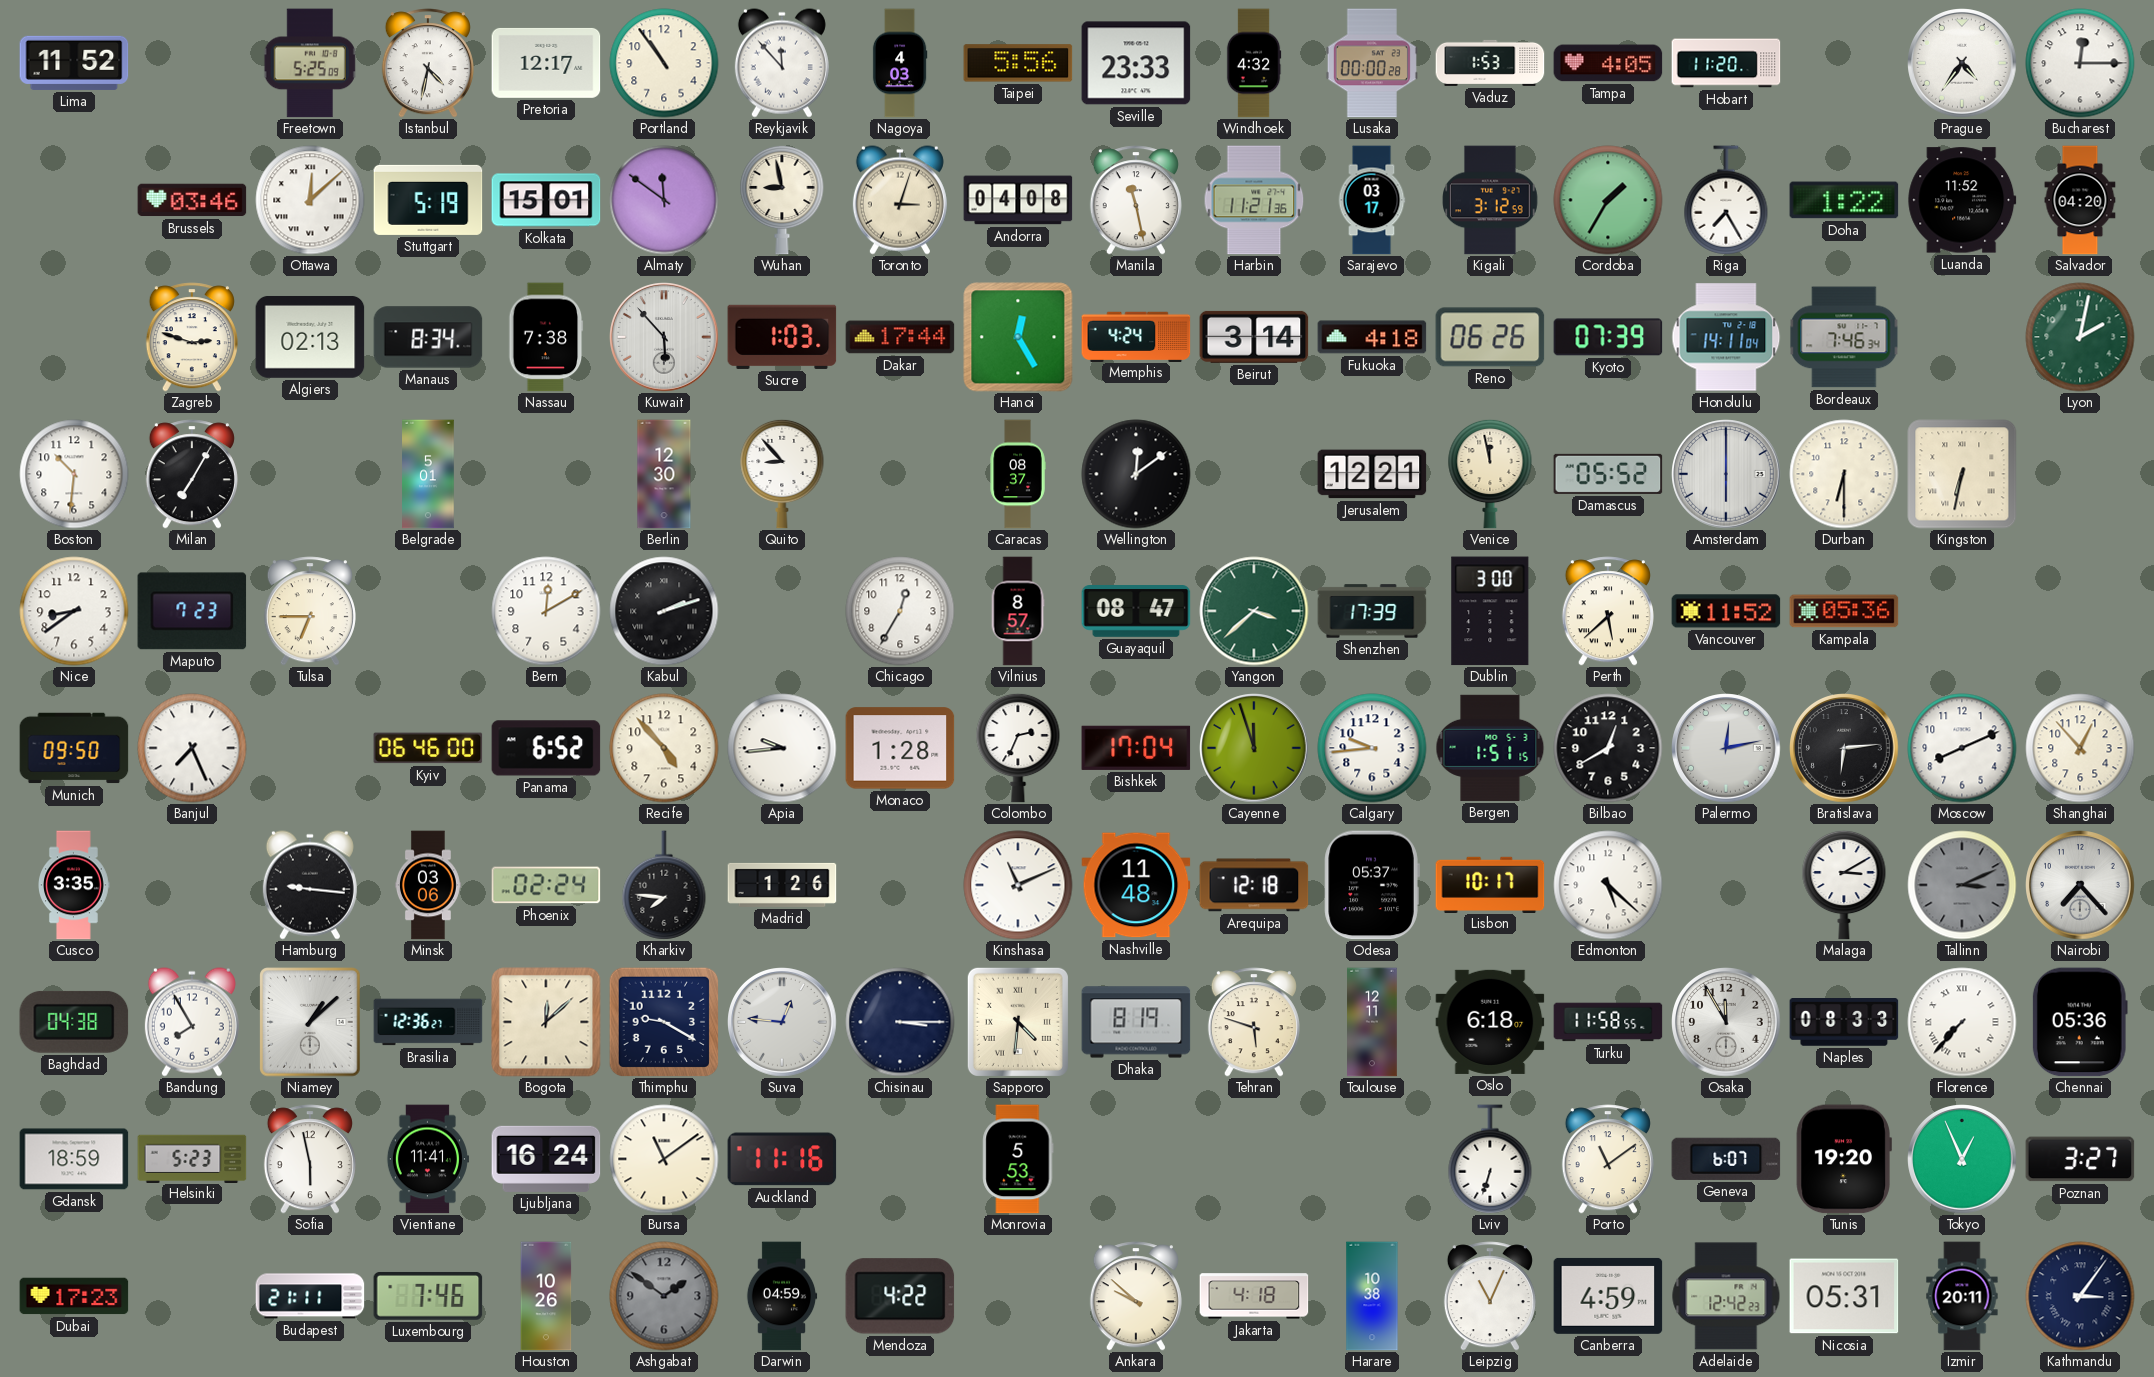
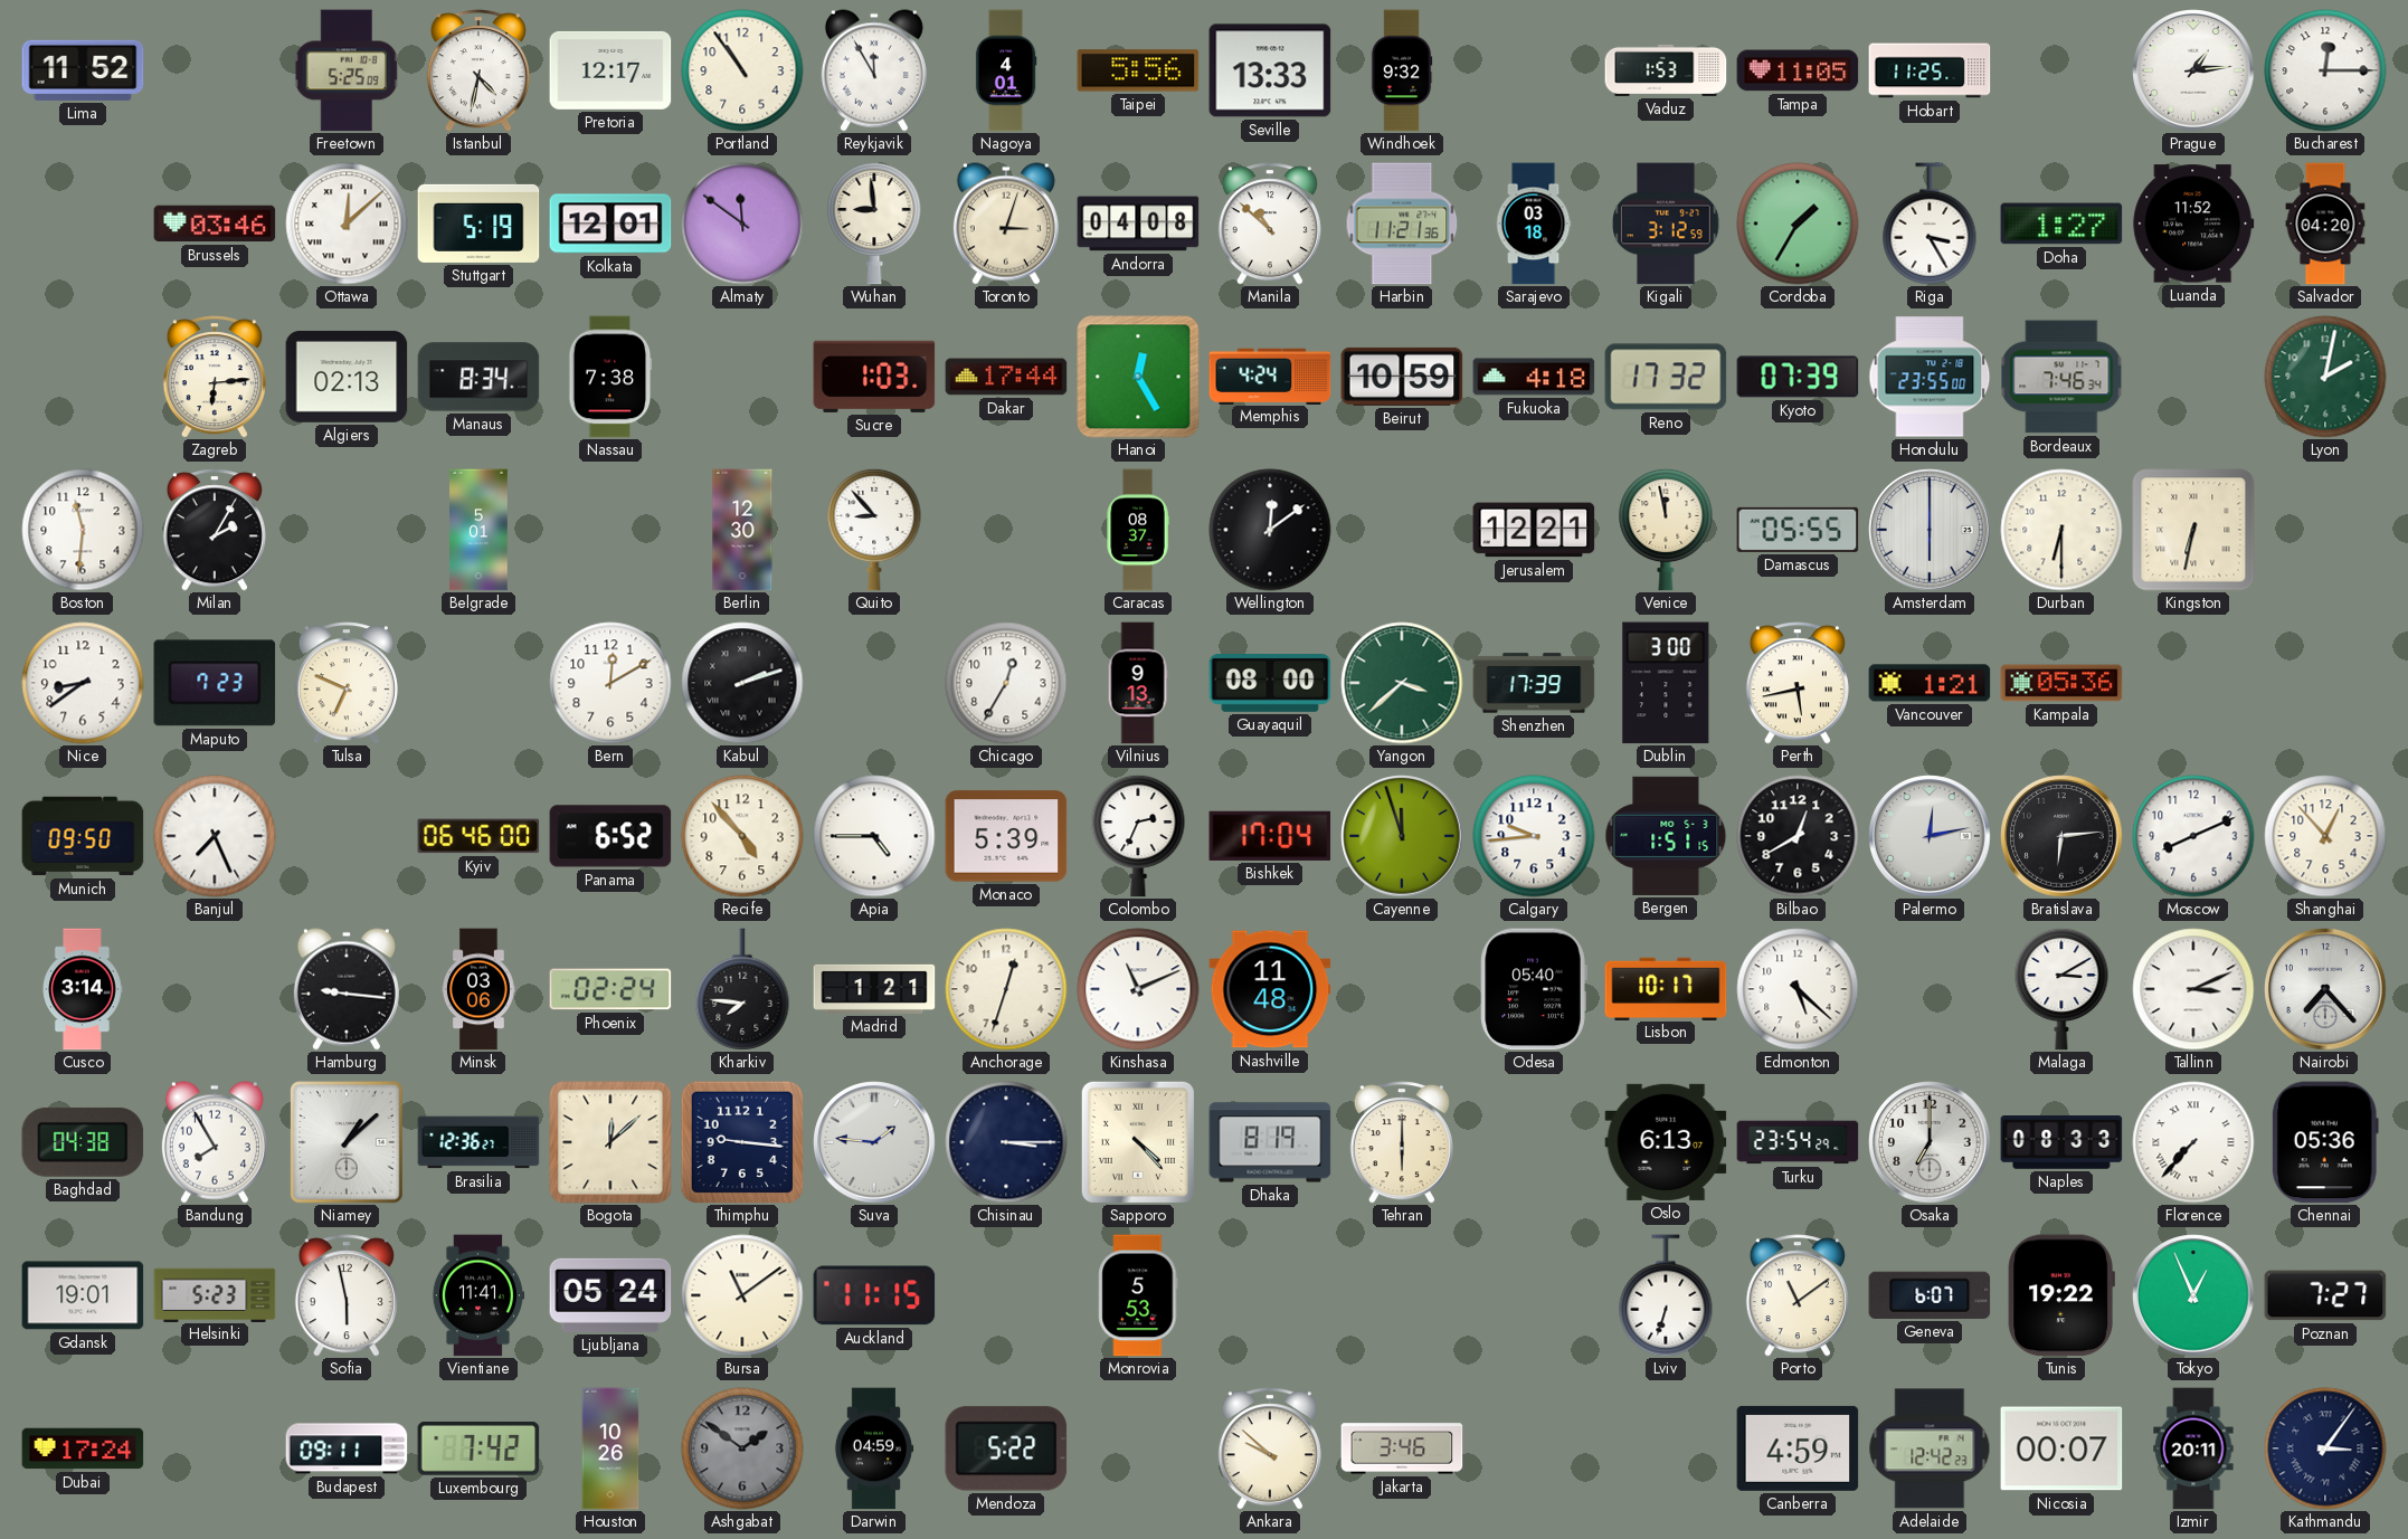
Reykjavik: 11:53 -> 11:55 (874, 70)
Nagoya: 4:03 -> 4:01 (1006, 70)
Seville: 23:33 -> 13:33 (1270, 70)
Windhoek: 4:32 -> 9:32 (1402, 70)
Lusaka: 00:00 -> none (1372, 63)
Tampa: 4:05 -> 11:05 (1798, 70)
Hobart: 11:20 -> 11:25 (1930, 70)
Prague: 4:36 -> 1:14 (2193, 70)
Kolkata: 15:01 -> 12:01 (610, 224)
Wuhan: 8:58 -> 8:59 (874, 224)
Manila: 11:28 -> 10:52 (1270, 224)
Sarajevo: 03:17 -> 03:18 (1534, 224)
Riga: 7:25 -> 3:25 (1930, 224)
Doha: 1:22 -> 1:27 (2061, 224)
Zagreb: 2:48 -> 6:14 (215, 377)
Kuwait: 5:53 -> none (664, 337)
Beirut: 3:14 -> 10:59 (1402, 377)
Reno: 06:26 -> 17:32 (1666, 377)
Honolulu: 14:11 -> 23:55 (1930, 377)
Boston: 10:31 -> 11:31 (83, 530)
Milan: 7:05 -> 2:05 (215, 530)
Damascus: 05:52 -> 05:55 (1798, 530)
Tulsa: 6:45 -> 6:49 (347, 683)
Vilnius: 8:57 -> 9:13 (1138, 683)
Guayaquil: 08:47 -> 08:00 (1270, 684)
Perth: 5:38 -> 5:43 (1798, 683)
Vancouver: 11:52 -> 1:21 (1930, 683)
Apia: 9:44 -> 4:45 (874, 836)
Monaco: 1:28 -> 5:39 (1006, 836)
Cusco: 3:35 -> 3:14 (83, 989)
Madrid: 1:26 -> 1:21 (874, 989)
Anchorage: none -> 12:33 (1006, 989)
Arequipa: 12:18 -> none (1254, 885)
Odesa: 05:37 -> 05:40 (1534, 989)
Tallinn dial: grey -> white (2193, 989)
Thimphu: 9:20 -> 9:16 (742, 1142)
Suva: 12:46 -> 1:46 (874, 1142)
Sapporo: 4:31 -> 4:23 (1138, 1142)
Tehran: 5:48 -> 6:00 (1402, 1142)
Toulouse: 12:11 -> none (1372, 1022)
Oslo: 6:18 -> 6:13 (1666, 1142)
Turku: 11:58 -> 23:54 (1798, 1142)
Osaka: 11:55 -> 7:00 (1930, 1142)
Gdansk: 18:59 -> 19:01 (83, 1295)
Ljubljana: 16:24 -> 05:24 (610, 1295)
Auckland: 11:16 -> 11:15 (874, 1295)
Tunis: 19:20 -> 19:22 (2061, 1295)
Poznan: 3:27 -> 7:27 (2325, 1295)
Dubai: 17:23 -> 17:24 (83, 1448)
Budapest: 21:11 -> 09:11 (347, 1448)
Luxembourg: 7:46 -> 7:42 (478, 1448)
Mendoza: 4:22 -> 5:22 (1006, 1448)
Jakarta: 4:18 -> 3:46 (1402, 1448)
Harare: 10:38 -> none (1372, 1296)
Leipzig: 11:04 -> none (1490, 1296)
Nicosia: 05:31 -> 00:07 (2061, 1448)
